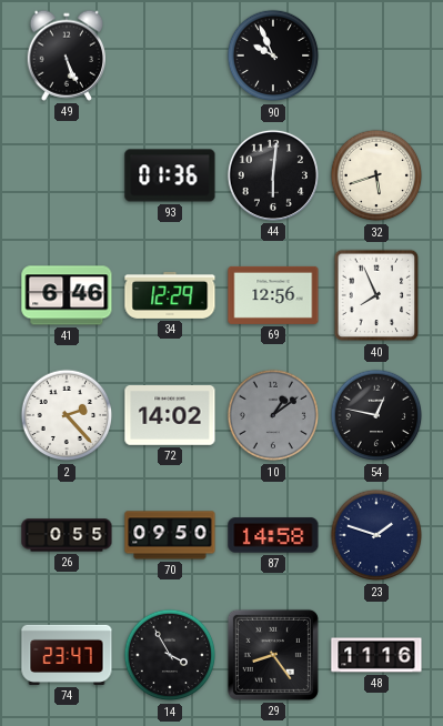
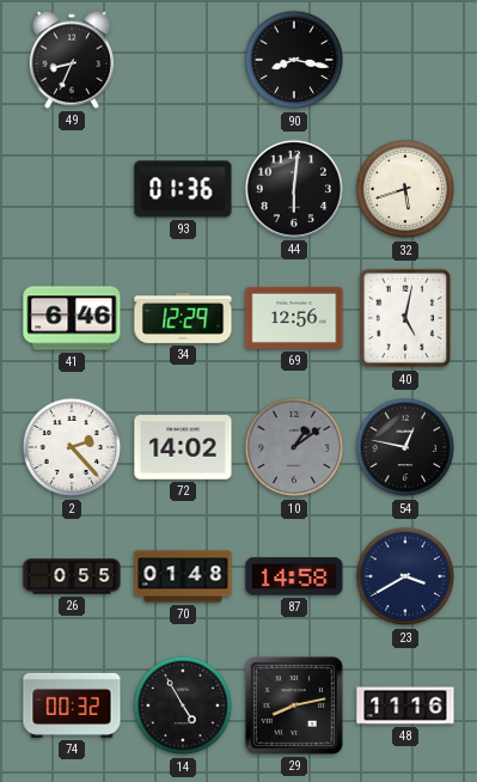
49: 5:26 -> 8:34 (72, 60)
90: 9:56 -> 8:17 (294, 60)
40: 7:56 -> 5:02 (405, 318)
70: 09:50 -> 01:48 (183, 576)
23: 1:48 -> 3:40 (405, 576)
74: 23:47 -> 00:32 (72, 705)
14: 3:55 -> 4:55 (183, 705)
29: 8:24 -> 8:13 (294, 705)
